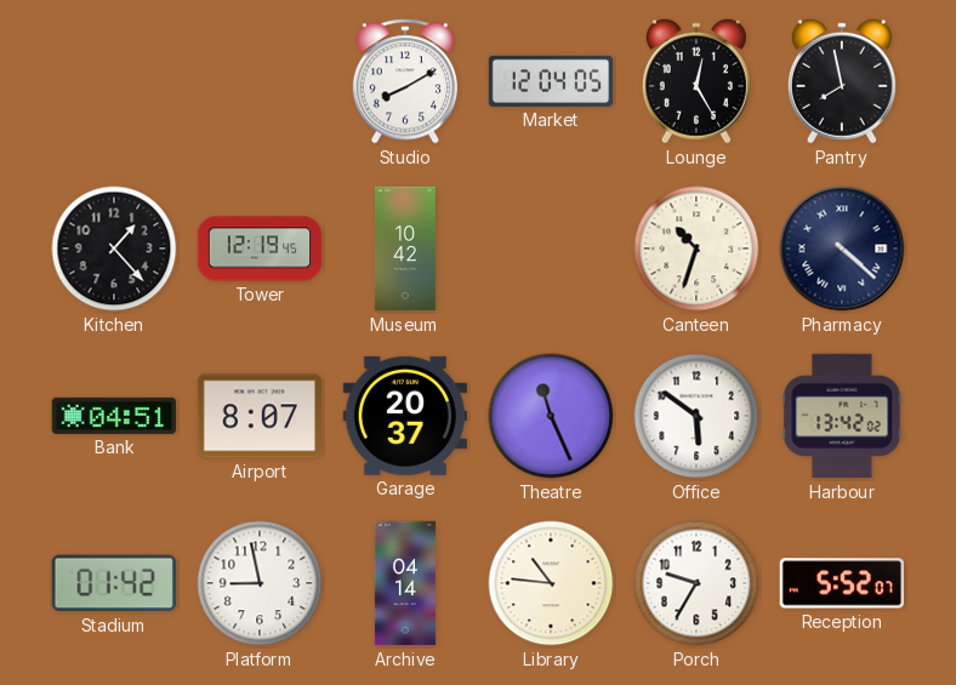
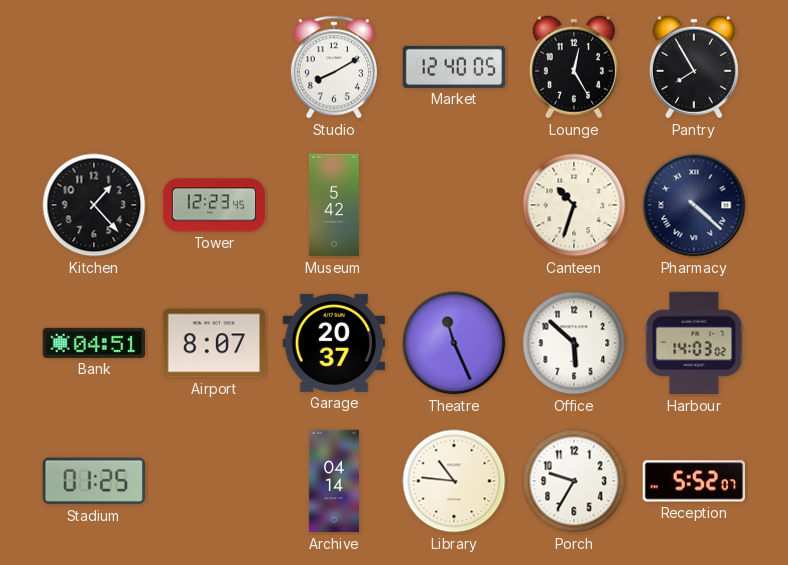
Market: 12:04 -> 12:40 (454, 67)
Pantry: 7:58 -> 7:55 (694, 67)
Tower: 12:19 -> 12:23 (214, 205)
Museum: 10:42 -> 5:42 (334, 205)
Office: 5:51 -> 5:52 (574, 343)
Harbour: 13:42 -> 14:03 (694, 343)
Stadium: 01:42 -> 01:25 (94, 481)
Platform: 8:58 -> none (260, 583)
